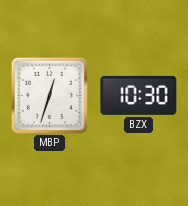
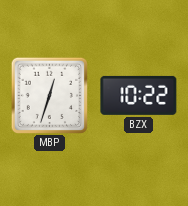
BZX: 10:30 -> 10:22 (139, 95)
